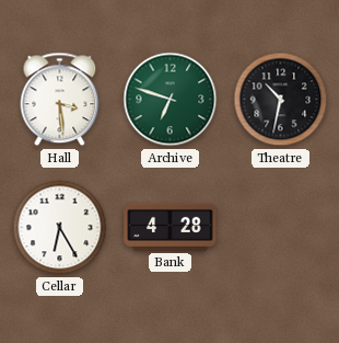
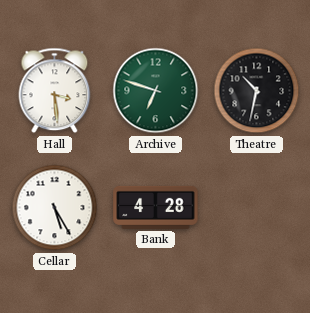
Cellar: 6:25 -> 5:25 (55, 208)
